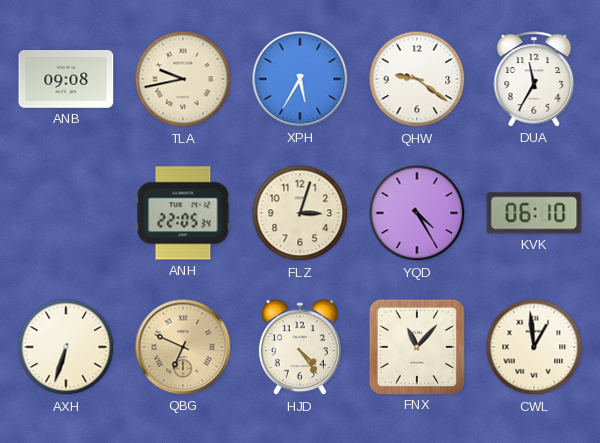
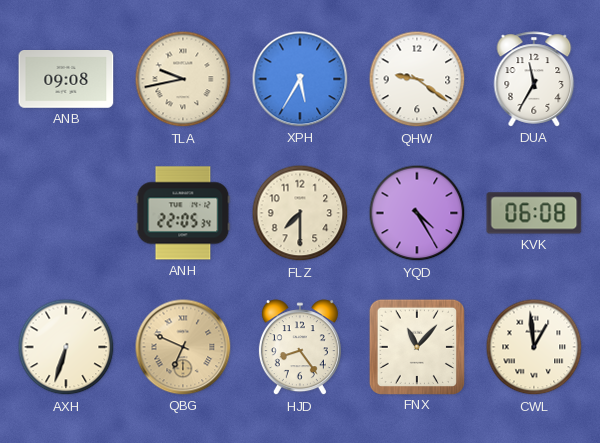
FLZ: 3:03 -> 7:30 (300, 213)
KVK: 06:10 -> 06:08 (534, 213)
HJD: 4:24 -> 8:24 (300, 348)
